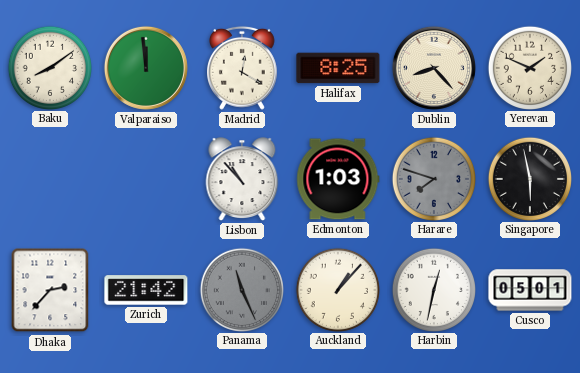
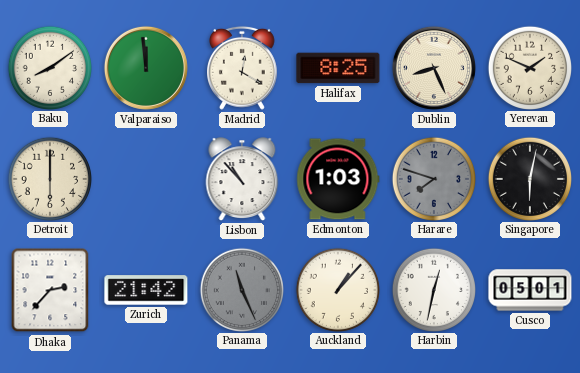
Dublin: 8:23 -> 8:26 (434, 68)
Detroit: none -> 6:00 (49, 178)
Singapore: 5:58 -> 6:02 (529, 178)
